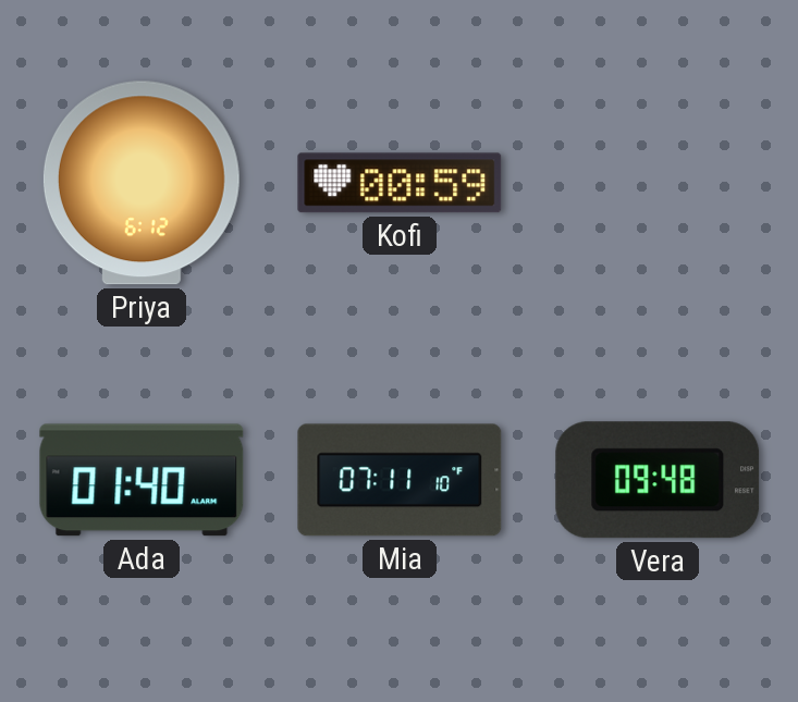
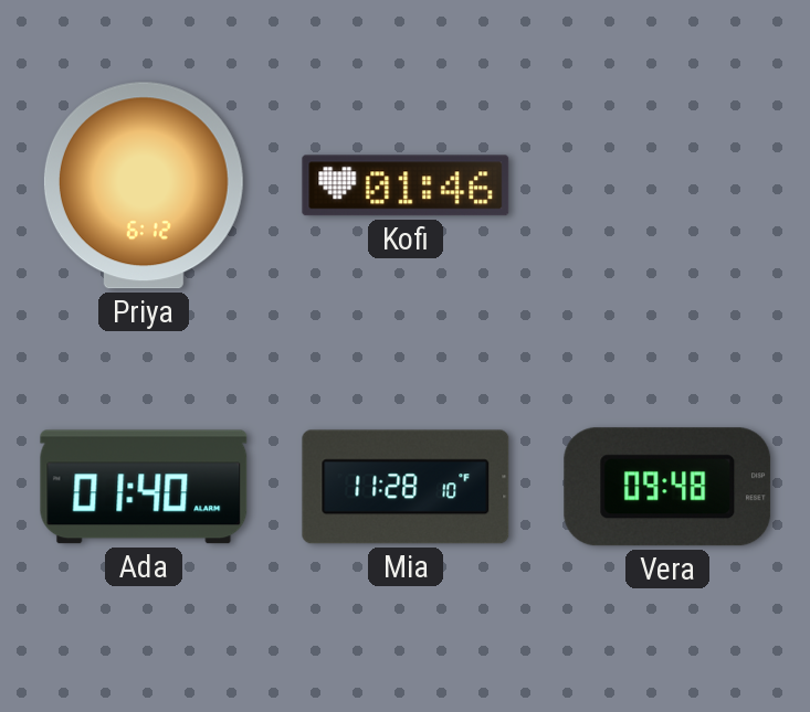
Kofi: 00:59 -> 01:46 (406, 185)
Mia: 07:11 -> 11:28 (406, 487)
